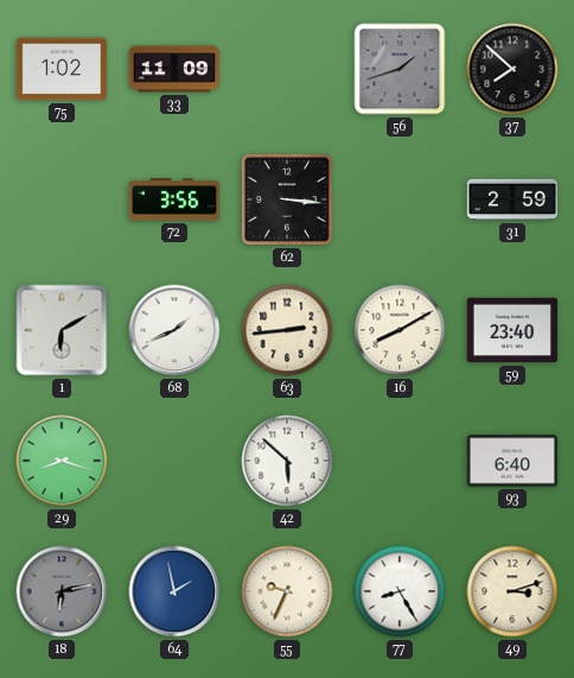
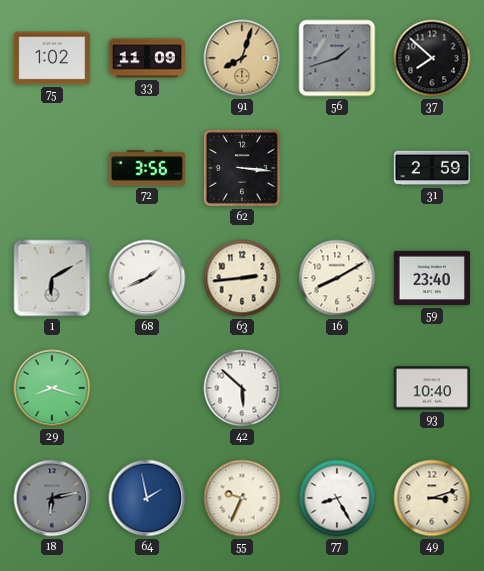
91: none -> 8:03 (242, 58)
93: 6:40 -> 10:40 (431, 388)
